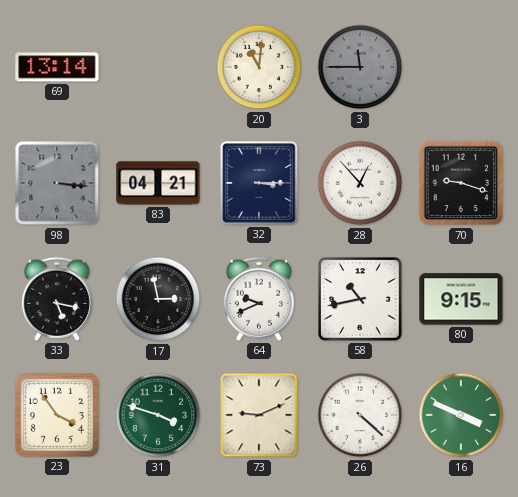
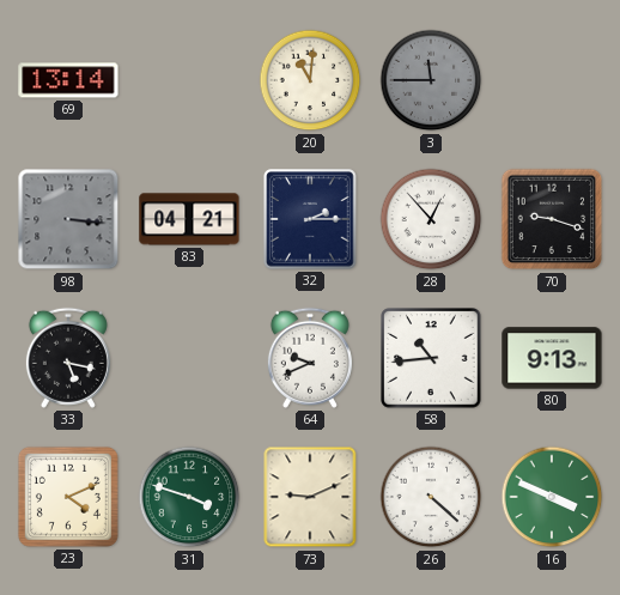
32: 3:15 -> 2:15 (310, 219)
17: 2:58 -> none (158, 299)
58: 10:43 -> 10:44 (431, 358)
80: 9:15 -> 9:13 (552, 358)
23: 3:54 -> 4:11 (68, 497)
